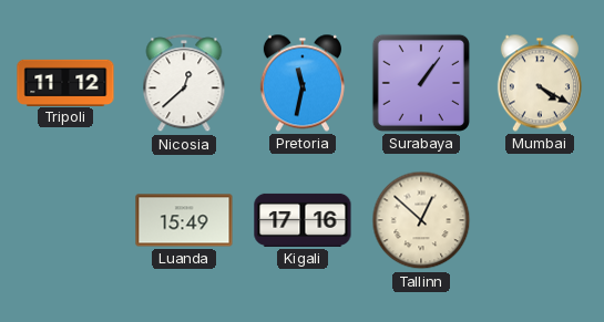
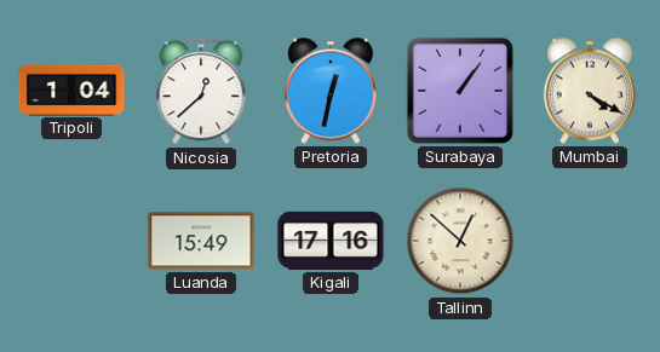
Tripoli: 11:12 -> 1:04 (71, 90)
Pretoria: 11:32 -> 12:32 (331, 91)
